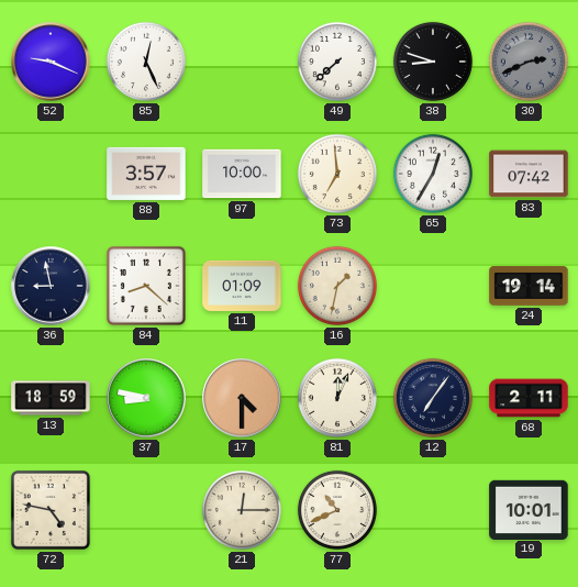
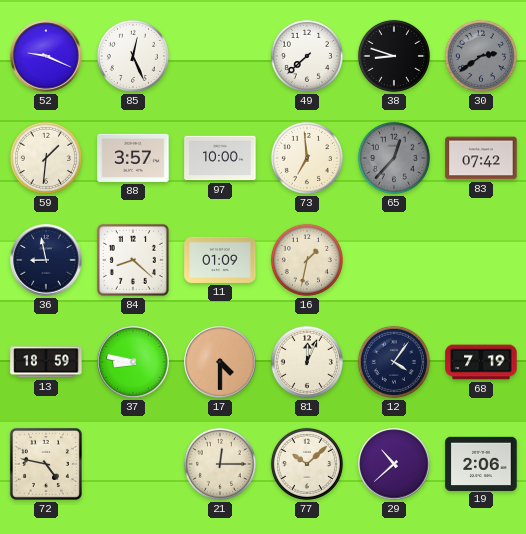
30: 2:41 -> 2:39 (481, 56)
59: none -> 1:31 (46, 158)
65: 12:35 -> 12:37 (394, 158)
65 dial: white -> grey (394, 158)
24: 19:14 -> none (529, 286)
12: 7:06 -> 4:06 (394, 362)
68: 2:11 -> 7:19 (481, 362)
77: 10:41 -> 10:08 (307, 464)
29: none -> 10:38 (394, 464)
19: 10:01 -> 2:06 (481, 463)
